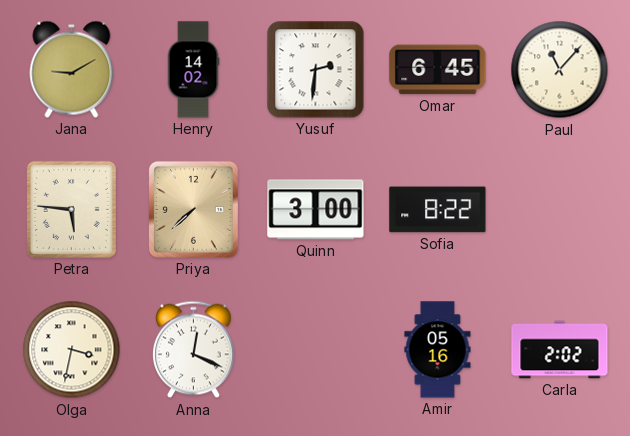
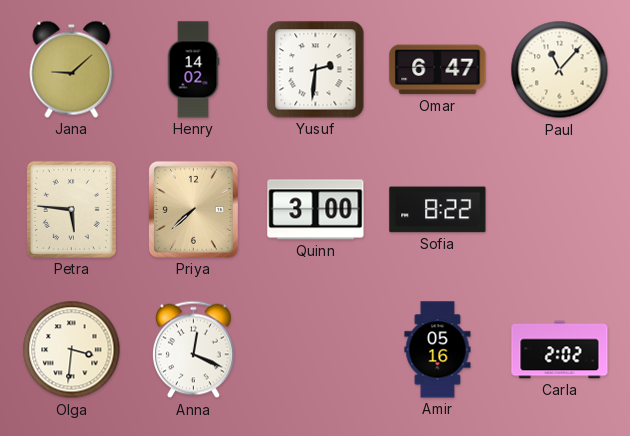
Jana: 9:10 -> 9:08 (72, 69)
Omar: 6:45 -> 6:47 (438, 70)
Olga: 3:32 -> 3:31 (72, 350)
